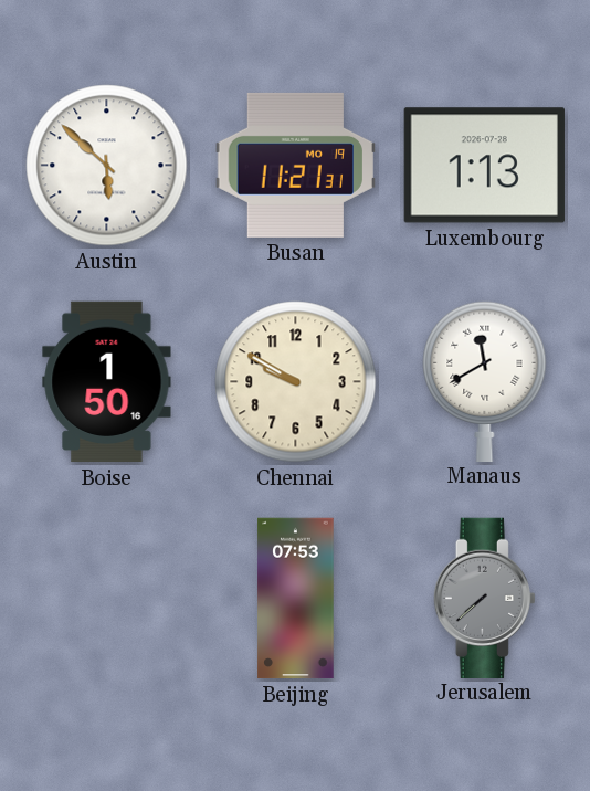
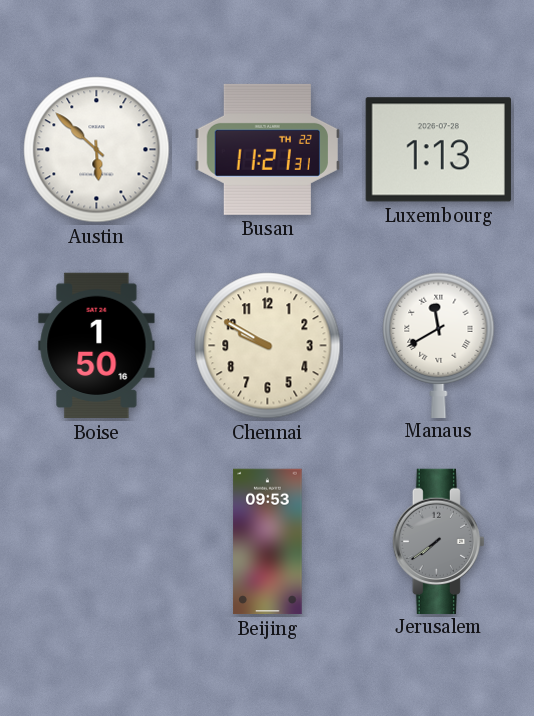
Busan date: MO 19 -> TH 22 (267, 149)
Beijing: 07:53 -> 09:53 (268, 542)
Jerusalem: 7:38 -> 7:39 (438, 541)
